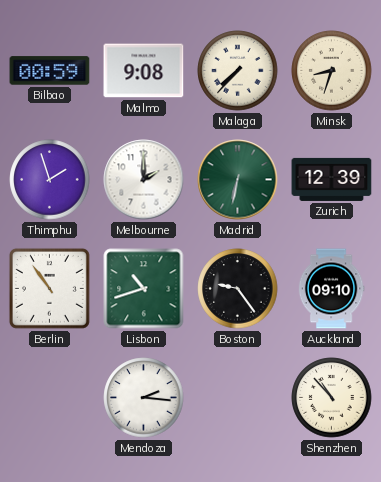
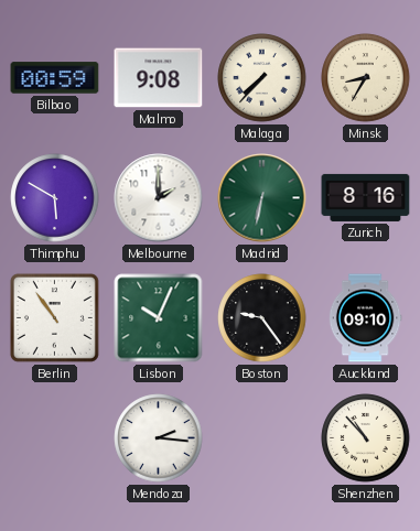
Minsk: 8:33 -> 8:35 (366, 78)
Thimphu: 1:57 -> 5:50 (55, 198)
Zurich: 12:39 -> 8:16 (366, 197)
Lisbon: 10:42 -> 10:04 (159, 318)
